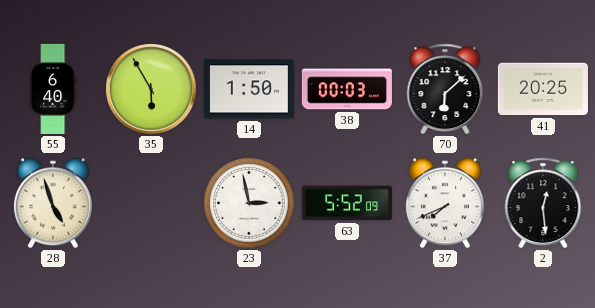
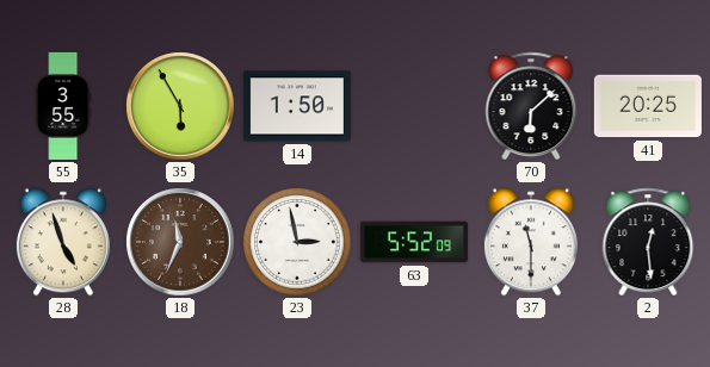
55: 6:40 -> 3:55 (64, 106)
38: 00:03 -> none (347, 89)
18: none -> 11:34 (180, 242)
37: 7:41 -> 11:30 (531, 242)
